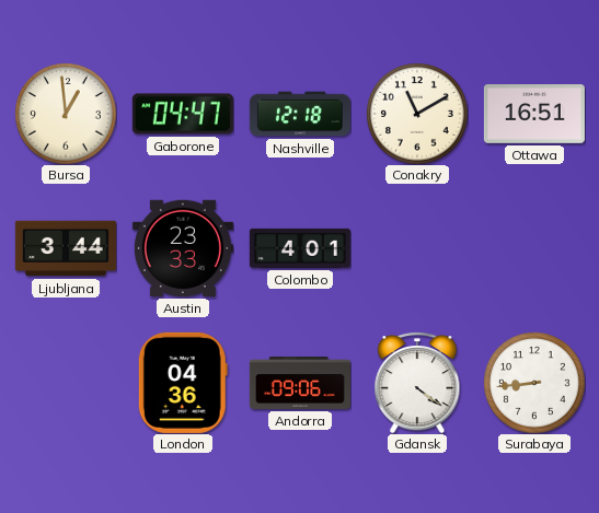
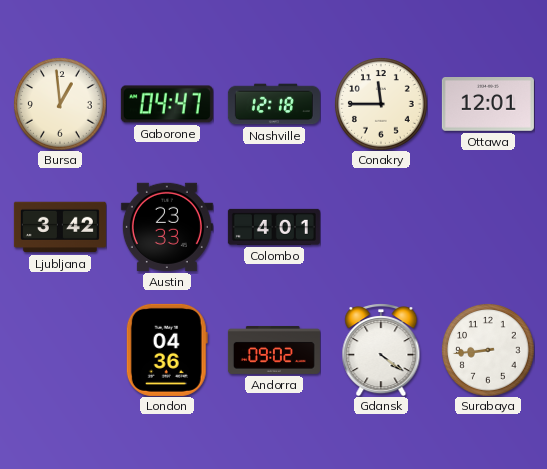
Conakry: 11:10 -> 11:45 (381, 104)
Ottawa: 16:51 -> 12:01 (488, 105)
Ljubljana: 3:44 -> 3:42 (60, 227)
Andorra: 09:06 -> 09:02 (274, 350)
